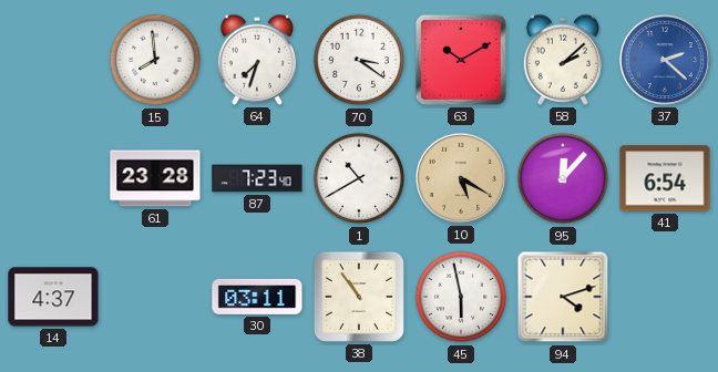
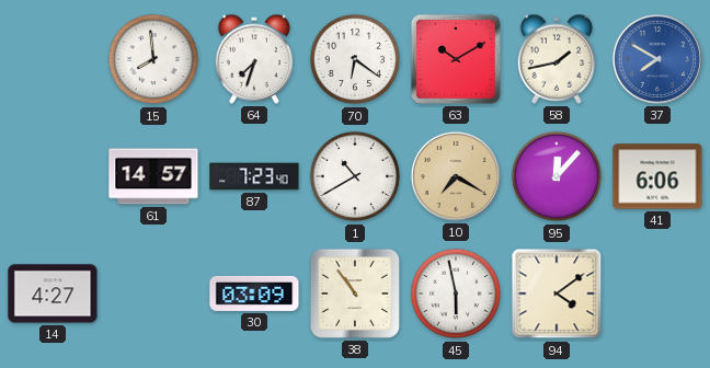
70: 3:21 -> 6:21 (355, 59)
58: 2:08 -> 1:43 (556, 59)
37: 2:22 -> 7:50 (657, 59)
61: 23:28 -> 14:57 (153, 176)
10: 5:20 -> 7:20 (456, 176)
41: 6:54 -> 6:06 (657, 176)
14: 4:37 -> 4:27 (53, 294)
30: 03:11 -> 03:09 (254, 294)
94: 4:12 -> 4:09 (557, 294)
